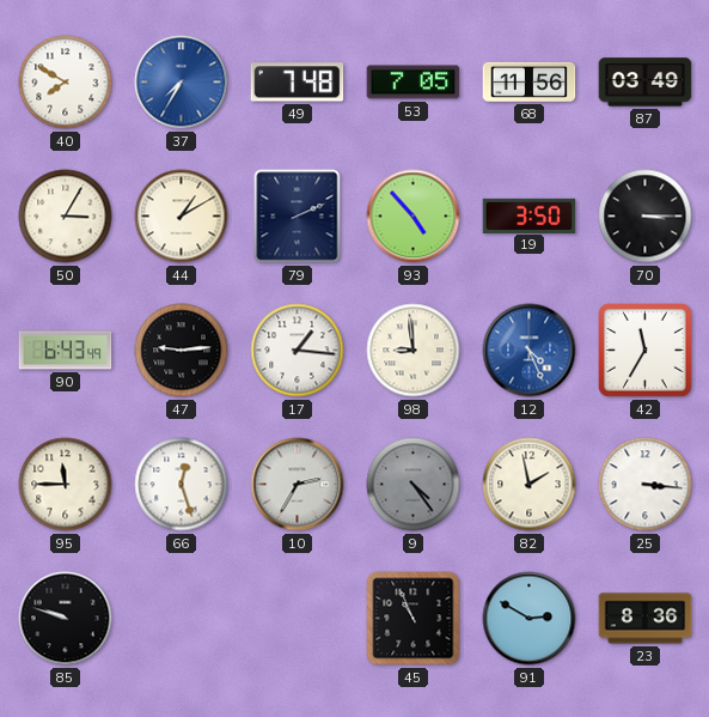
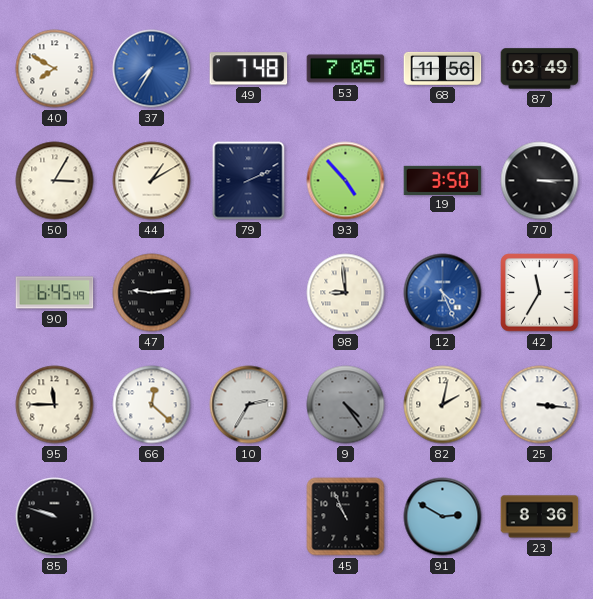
90: 6:43 -> 6:45 (55, 293)
17: 1:16 -> none (298, 351)
66: 12:27 -> 12:22 (152, 405)
82: 1:58 -> 2:02 (443, 405)
